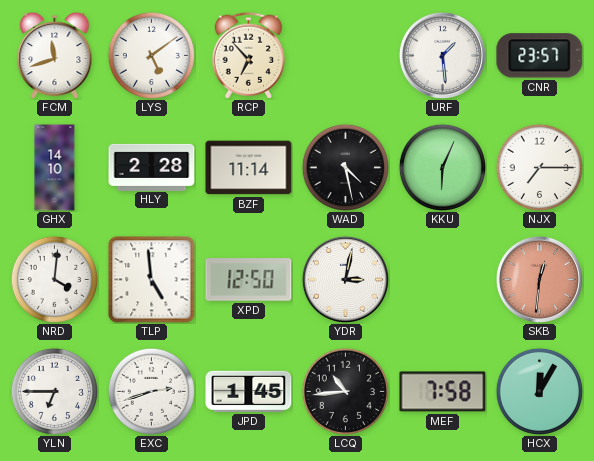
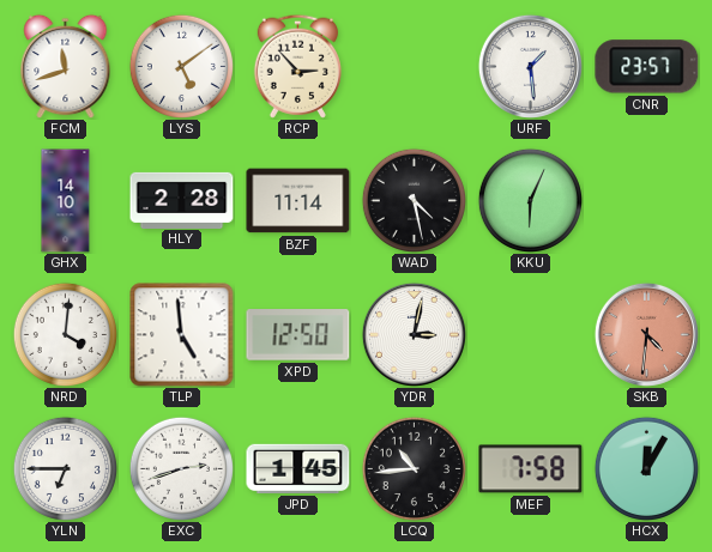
RCP: 6:53 -> 2:53 (297, 66)
NJX: 7:15 -> none (539, 167)
SKB: 12:31 -> 4:31 (646, 334)
